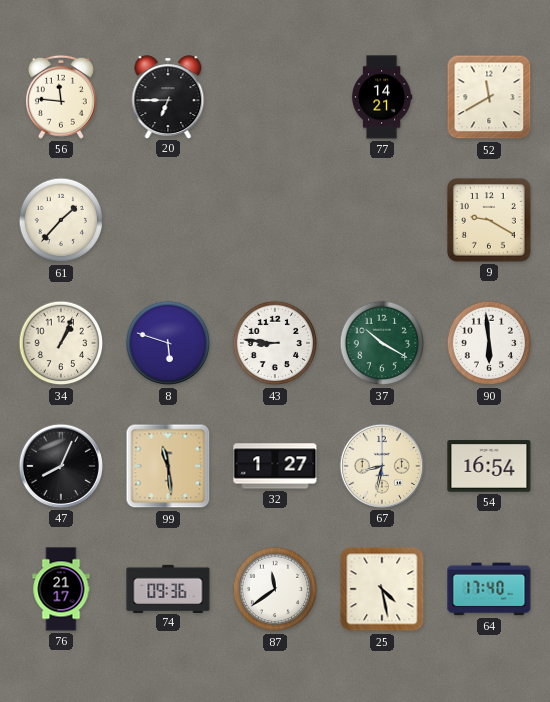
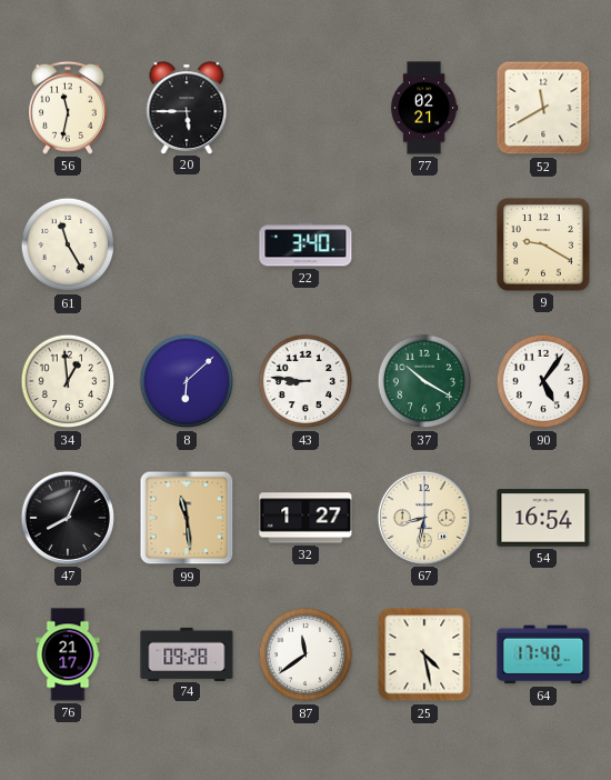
56: 11:46 -> 11:32 (68, 108)
20: 6:45 -> 5:45 (187, 108)
77: 14:21 -> 02:21 (424, 108)
61: 1:37 -> 11:25 (68, 244)
22: none -> 3:40 (305, 244)
34: 1:04 -> 12:59 (68, 381)
8: 5:48 -> 6:08 (187, 381)
90: 5:59 -> 5:06 (543, 381)
74: 09:36 -> 09:28 (187, 653)
